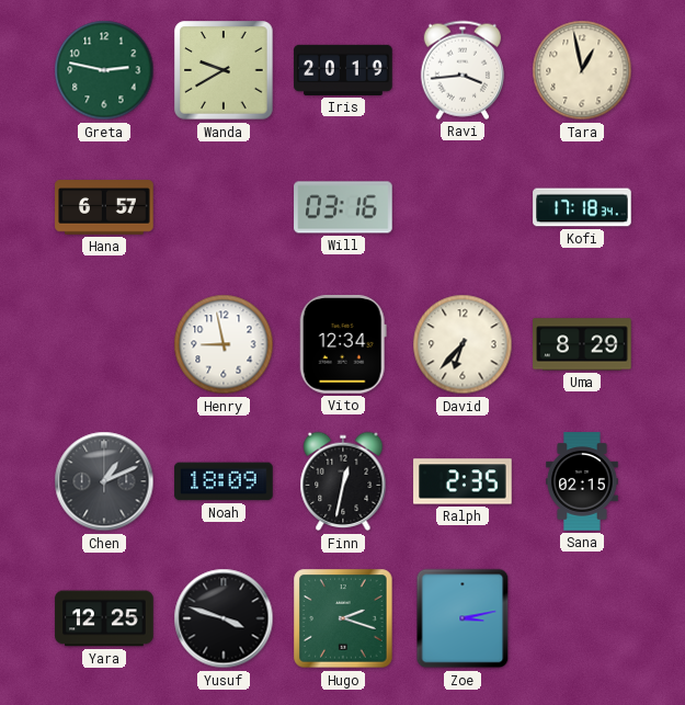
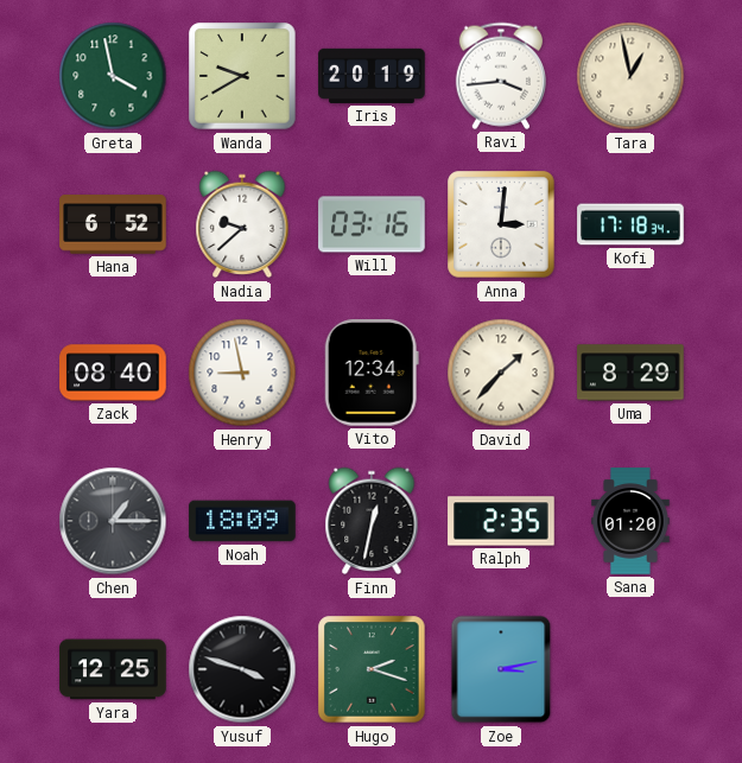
Greta: 2:47 -> 3:58 (113, 76)
Hana: 6:57 -> 6:52 (113, 224)
Nadia: none -> 9:38 (242, 224)
Anna: none -> 3:01 (501, 224)
Zack: none -> 08:40 (113, 373)
David: 6:37 -> 1:37 (501, 373)
Chen: 1:11 -> 1:15 (113, 521)
Sana: 02:15 -> 01:20 (630, 521)
